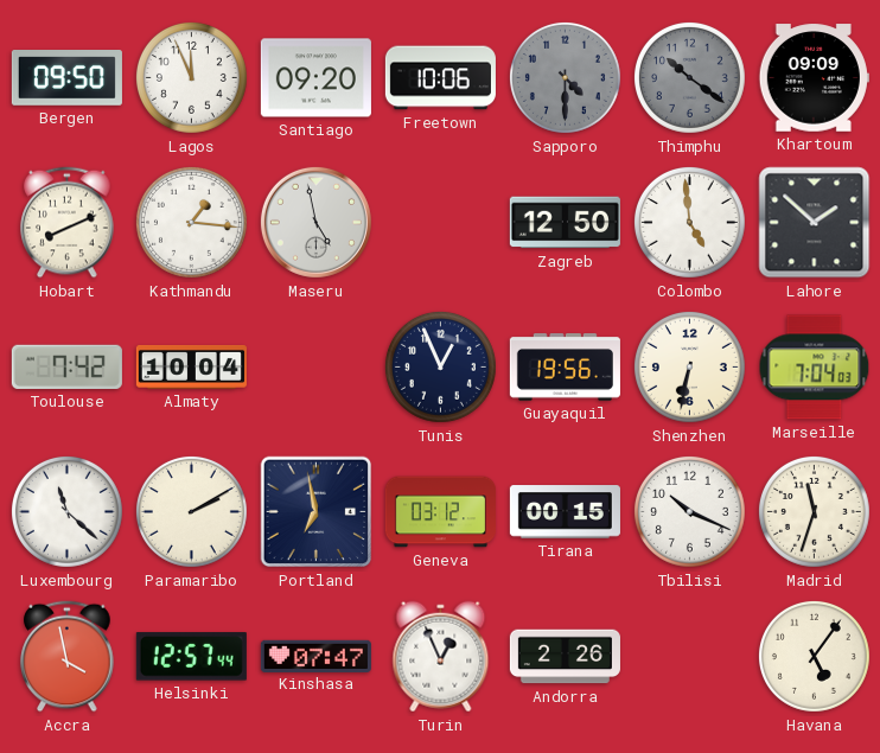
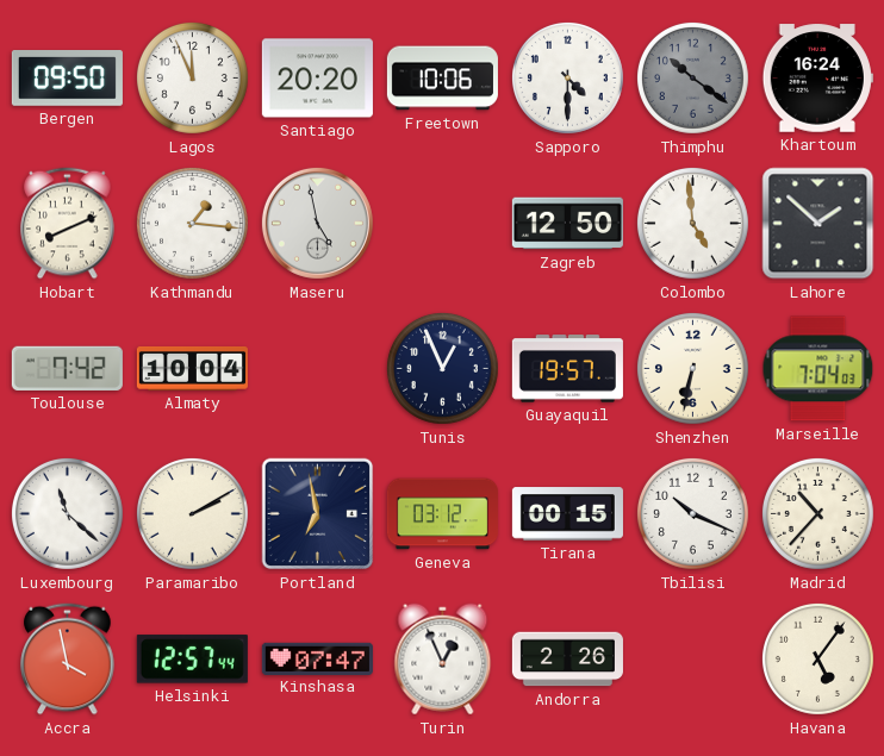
Santiago: 09:20 -> 20:20 (317, 79)
Sapporo dial: grey -> white (567, 77)
Khartoum: 09:09 -> 16:24 (817, 79)
Guayaquil: 19:56 -> 19:57 (567, 369)
Madrid: 11:33 -> 10:37 (817, 513)
